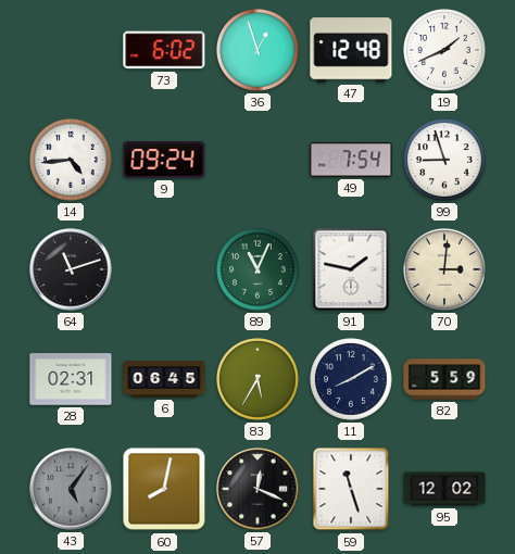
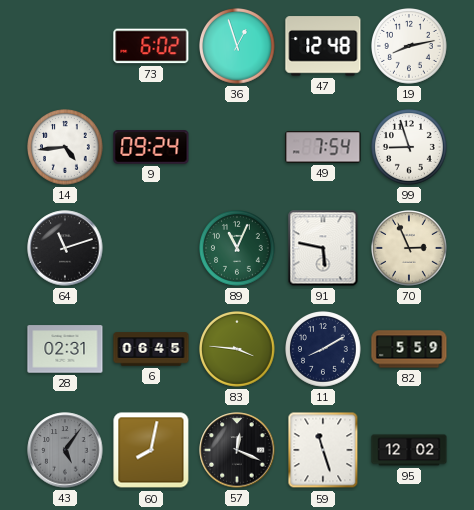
19: 1:41 -> 8:13 (410, 47)
91: 1:47 -> 5:47 (323, 248)
70: 3:01 -> 2:56 (410, 249)
83: 5:35 -> 3:46 (238, 350)
